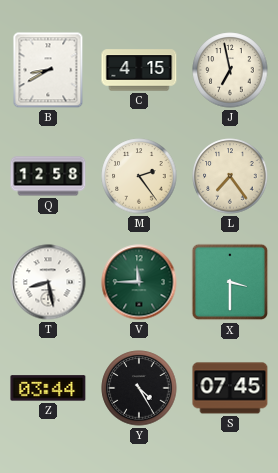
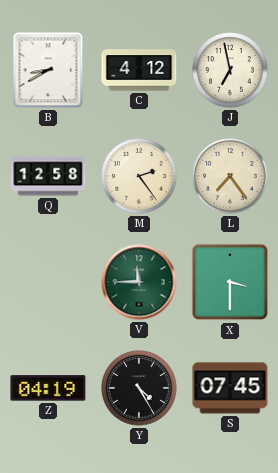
C: 4:15 -> 4:12 (139, 70)
T: 8:28 -> none (48, 282)
Z: 03:44 -> 04:19 (48, 388)
